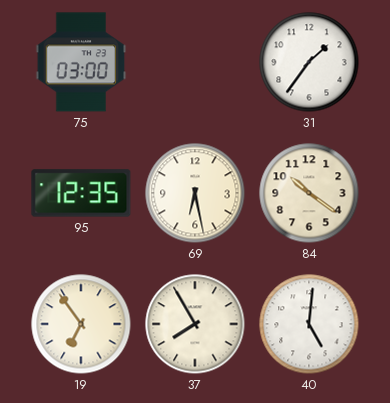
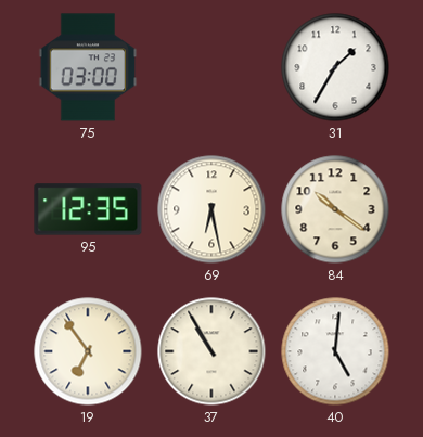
31: 1:36 -> 1:35 (335, 67)
37: 7:55 -> 10:55 (211, 351)
